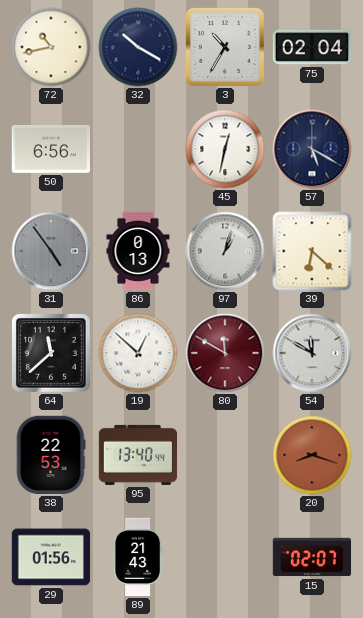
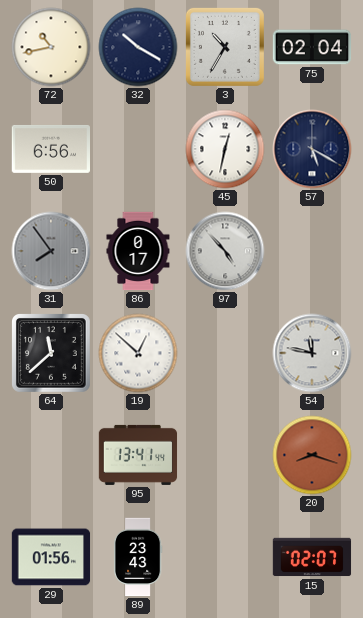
31: 4:54 -> 7:54 (51, 251)
86: 0:13 -> 0:17 (138, 251)
97: 1:03 -> 4:53 (225, 251)
39: 6:22 -> none (312, 251)
80: 11:50 -> none (225, 353)
54: 11:50 -> 11:47 (312, 353)
38: 22:53 -> none (51, 455)
95: 13:40 -> 13:41 (138, 455)
89: 21:43 -> 23:43 (138, 557)
